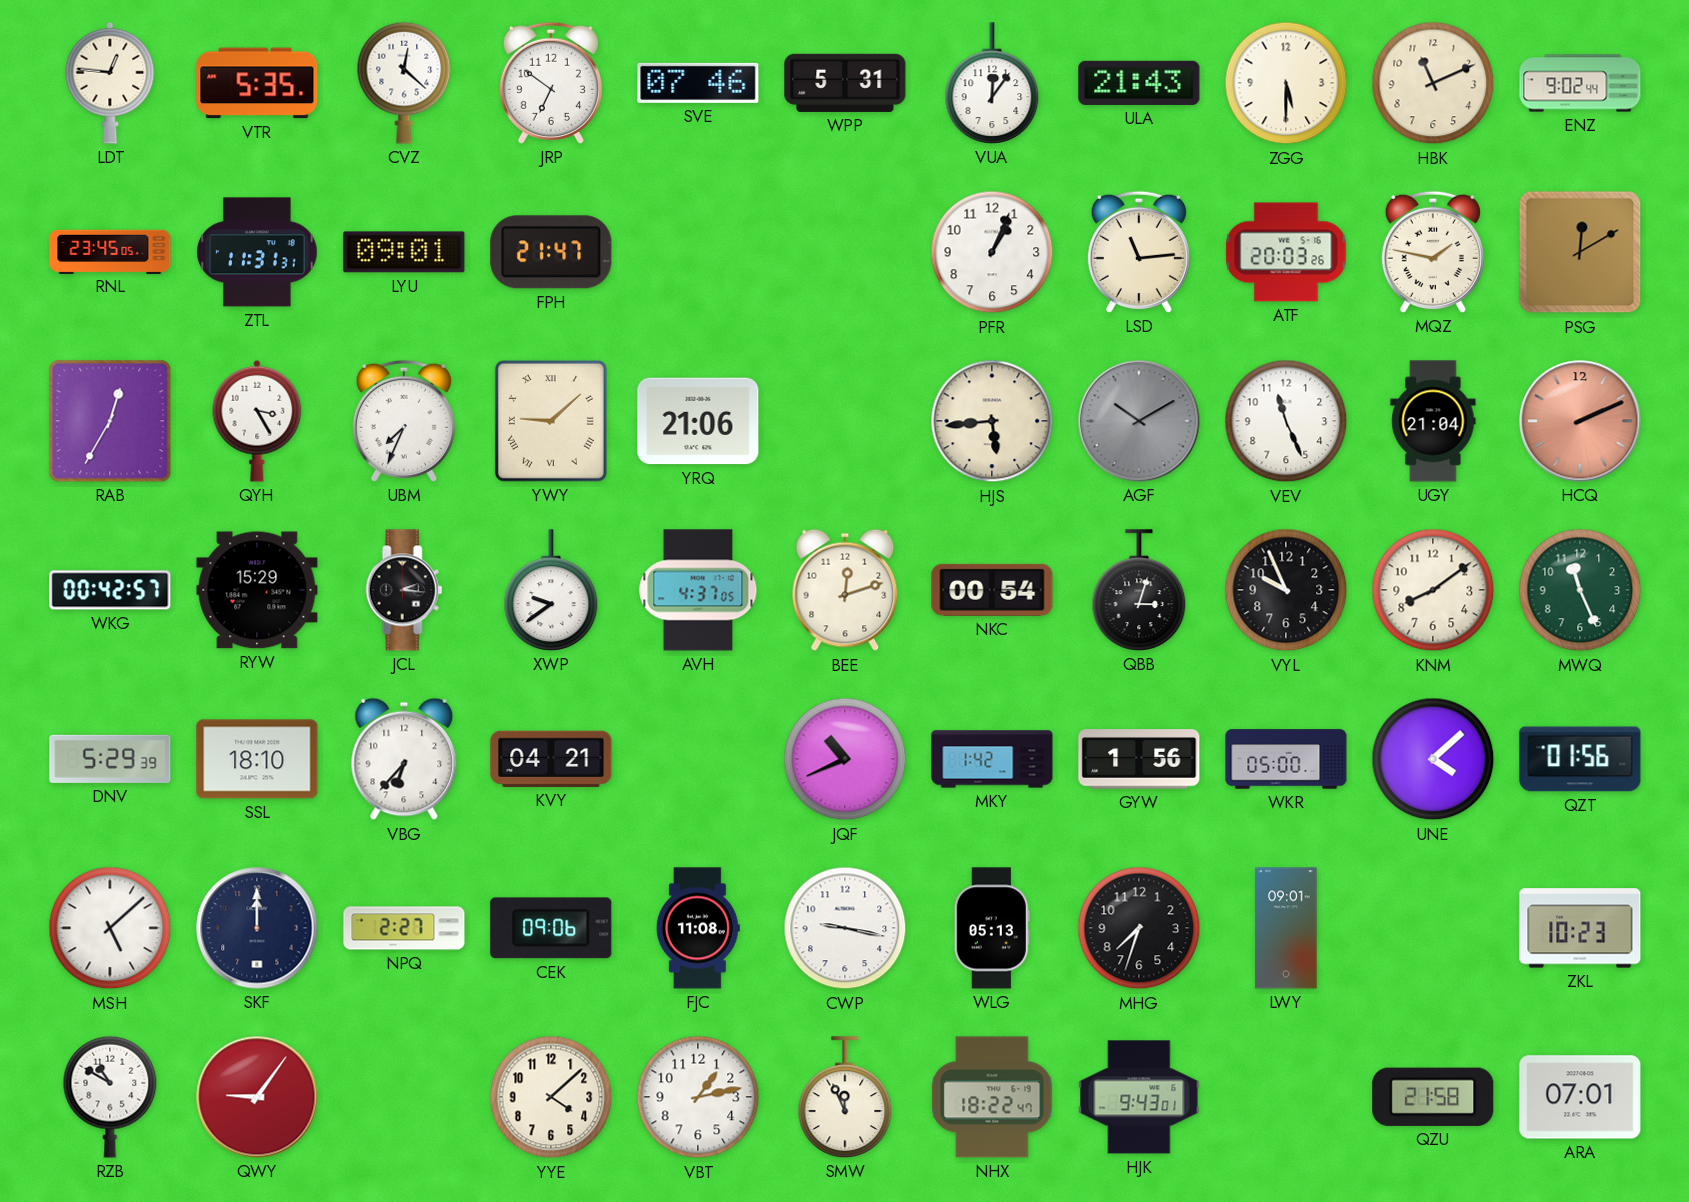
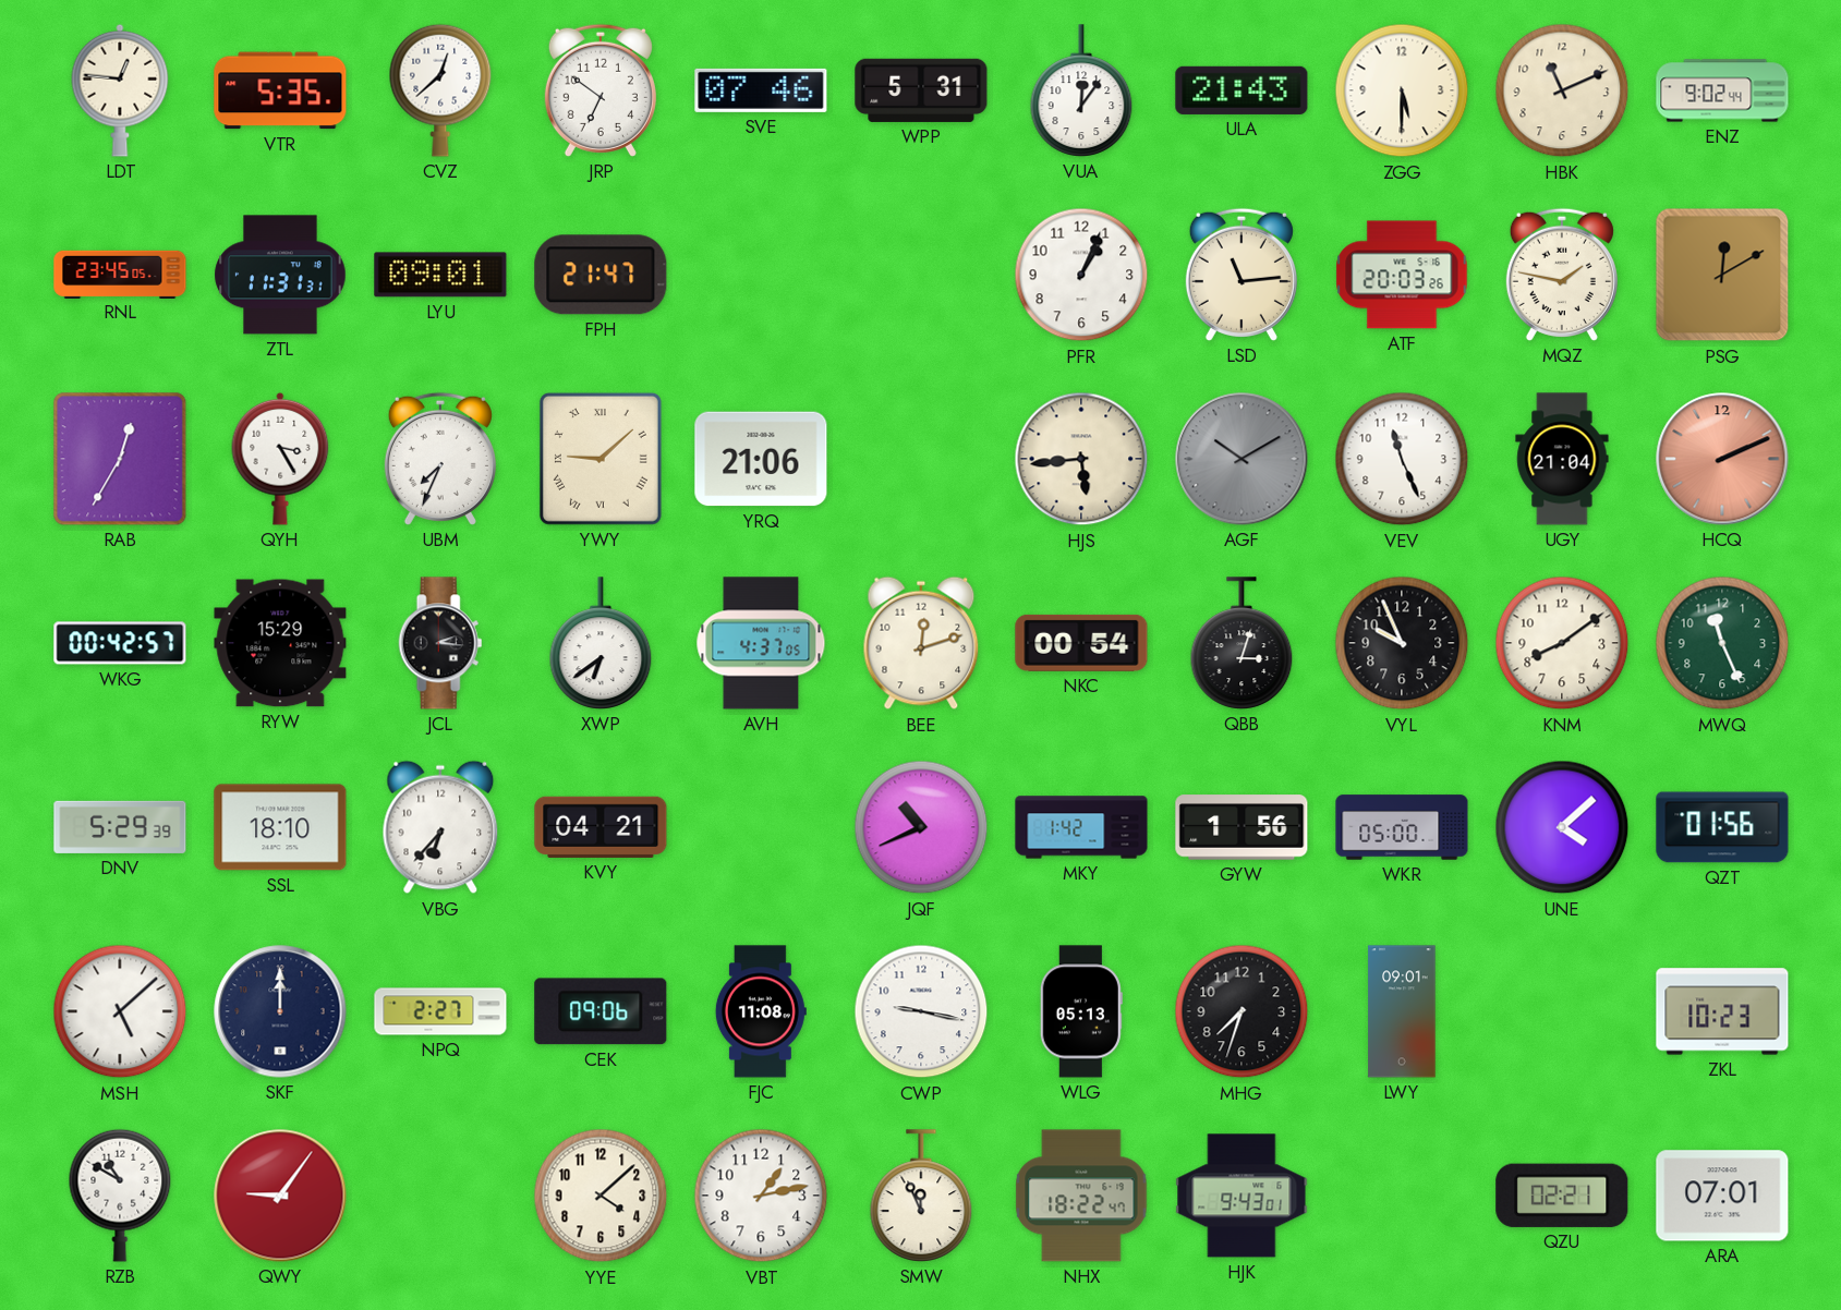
CVZ: 12:22 -> 12:38 (440, 90)
XWP: 9:39 -> 6:39 (601, 643)
QZU: 21:58 -> 02:21 (1562, 1196)
